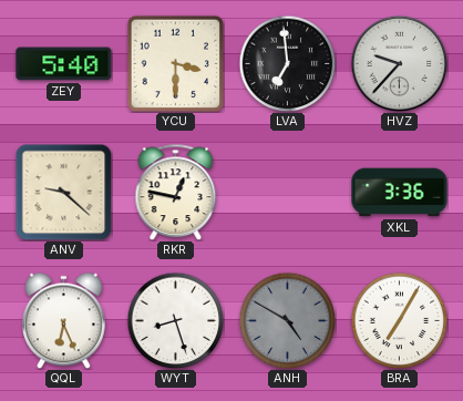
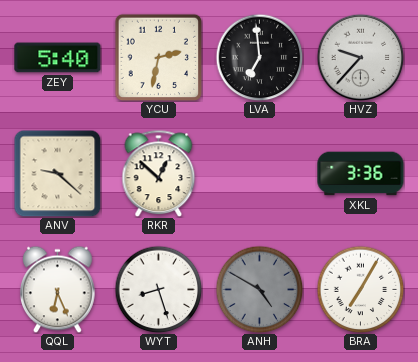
YCU: 3:30 -> 2:32 (158, 57)
RKR: 12:47 -> 12:52 (159, 173)
